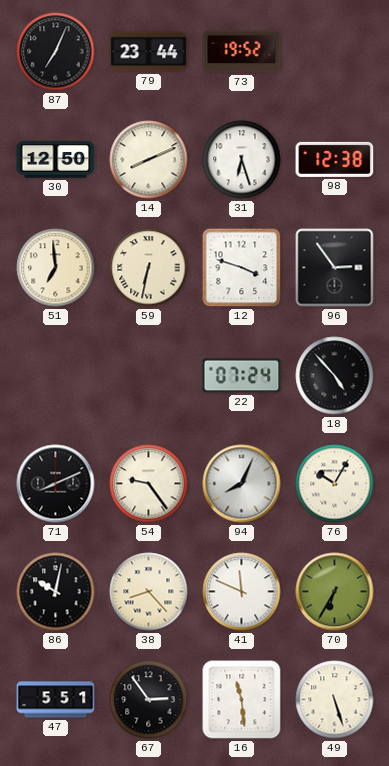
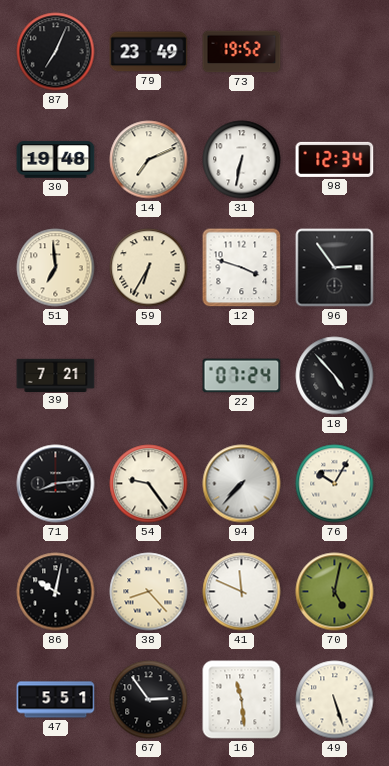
79: 23:44 -> 23:49 (149, 52)
30: 12:50 -> 19:48 (56, 160)
14: 8:11 -> 7:11 (149, 160)
31: 6:27 -> 6:32 (242, 160)
98: 12:38 -> 12:34 (335, 159)
59: 6:32 -> 6:35 (149, 268)
39: none -> 7:21 (56, 375)
71: 8:11 -> 8:14 (56, 484)
94: 8:04 -> 7:37 (242, 484)
70: 6:35 -> 5:02 (335, 592)
